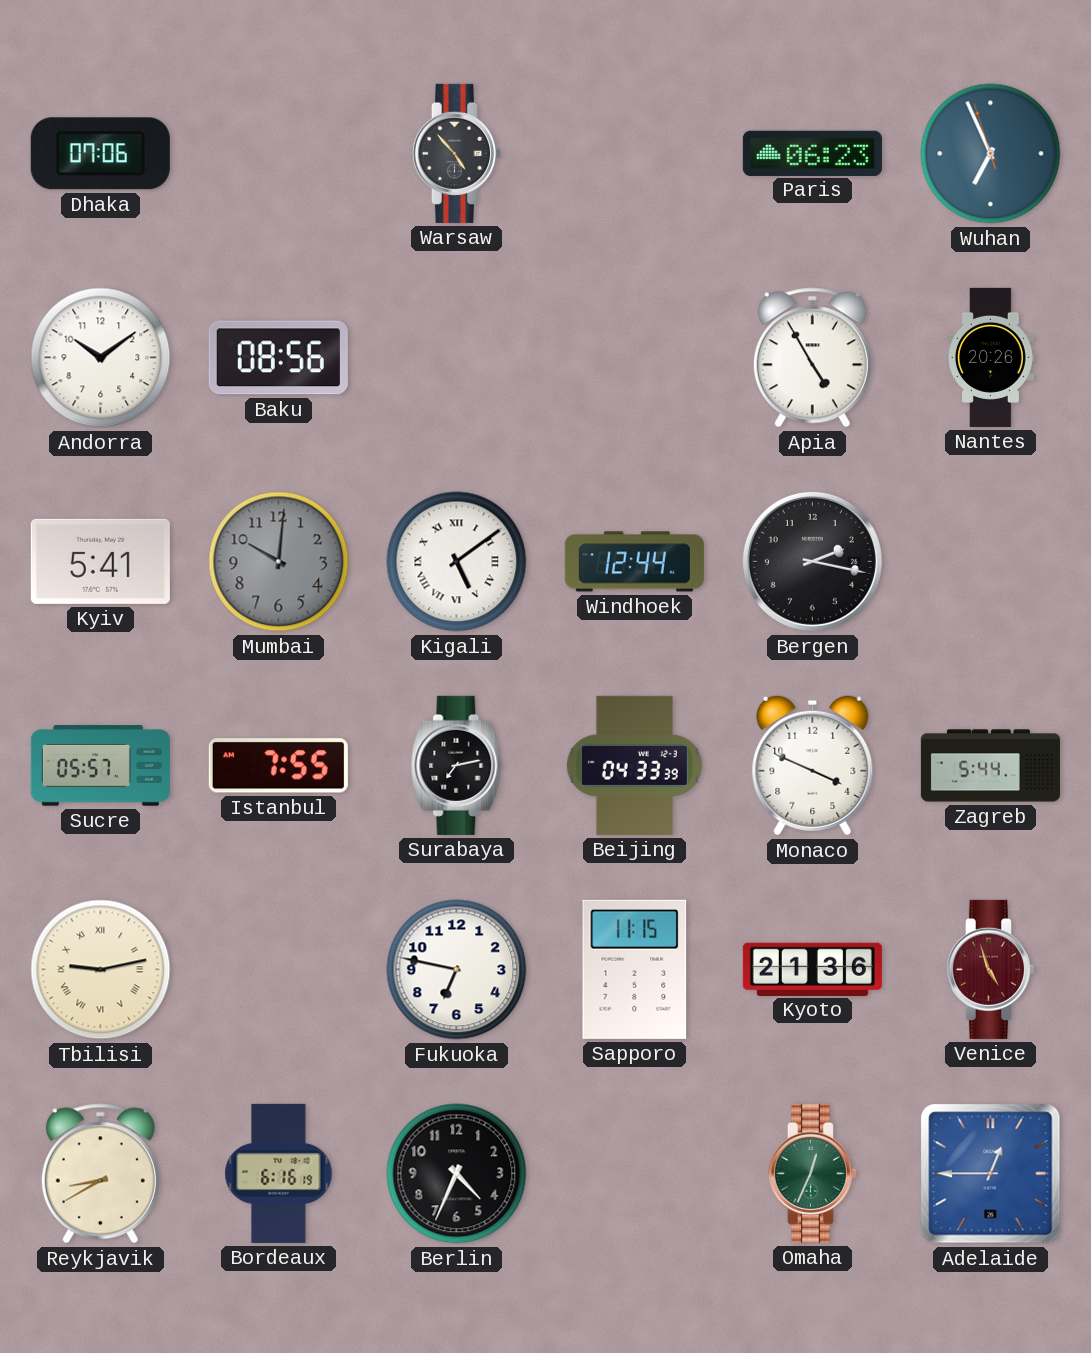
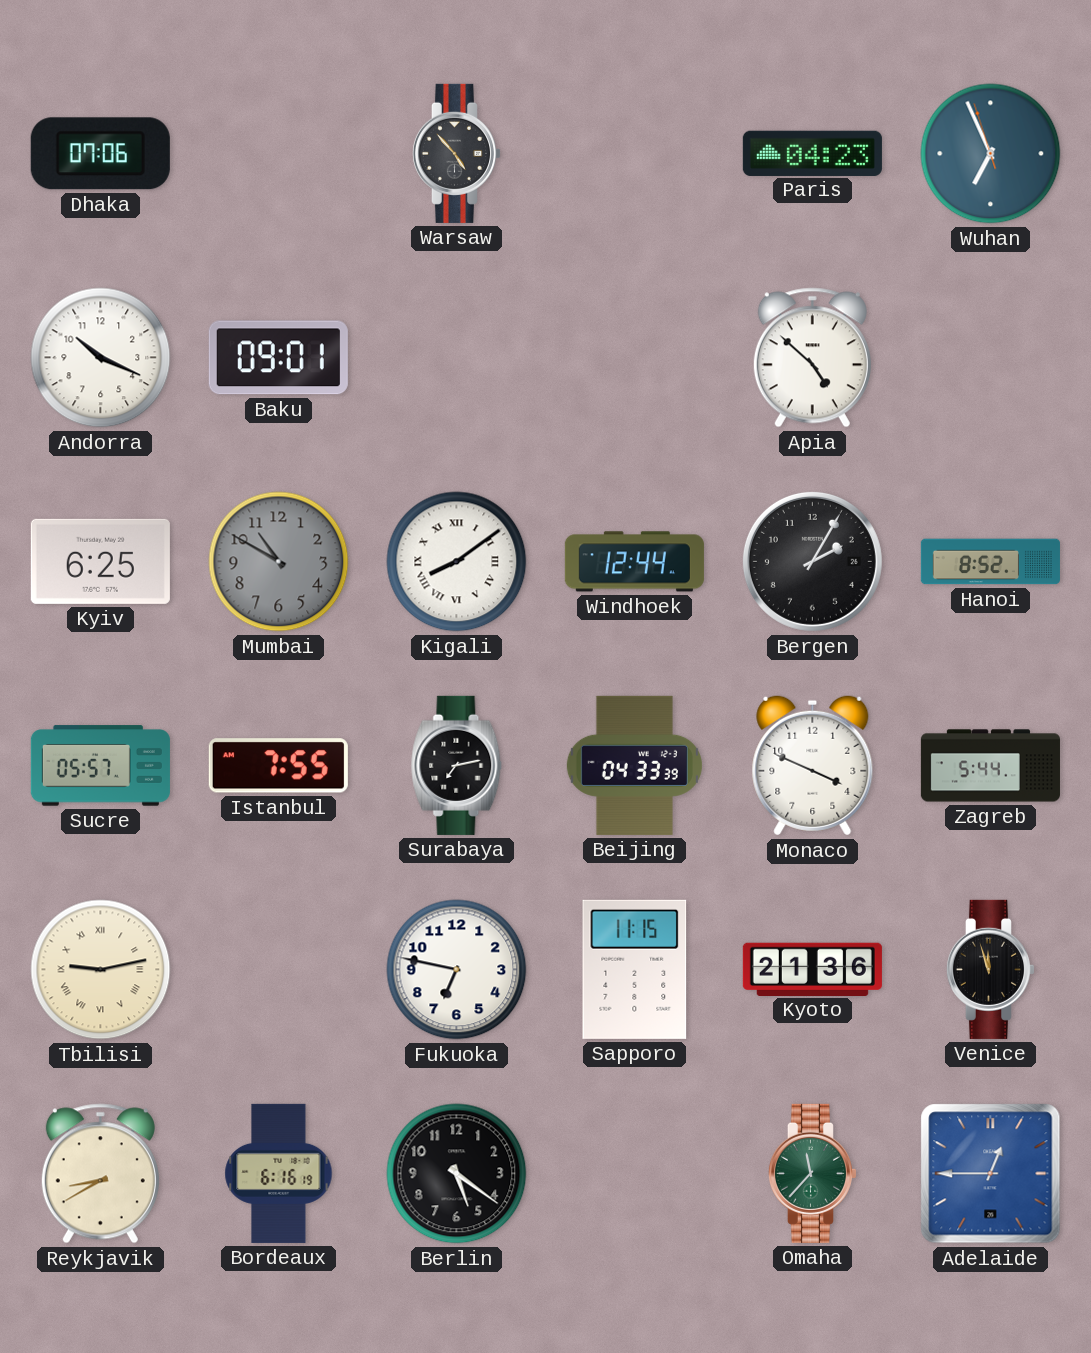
Paris: 06:23 -> 04:23 (812, 153)
Andorra: 10:09 -> 10:19 (101, 358)
Baku: 08:56 -> 09:01 (278, 358)
Apia: 4:55 -> 4:52 (812, 358)
Nantes: 20:26 -> none (991, 357)
Kyiv: 5:41 -> 6:25 (100, 561)
Mumbai: 10:01 -> 10:50 (279, 562)
Kigali: 5:09 -> 8:09 (457, 562)
Bergen: 2:17 -> 2:05 (812, 561)
Hanoi: none -> 8:52 (990, 562)
Venice: 4:57 -> 11:57 (990, 969)
Venice dial: burgundy -> black (990, 969)
Berlin: 4:34 -> 5:21 (457, 1174)
Omaha: 12:34 -> 11:37 (812, 1173)
